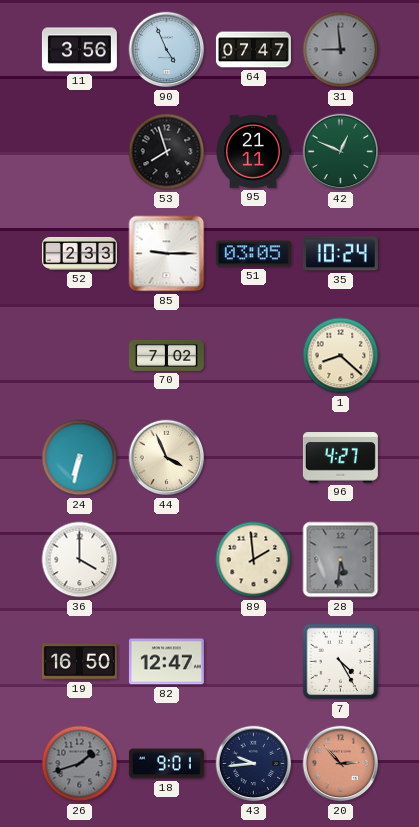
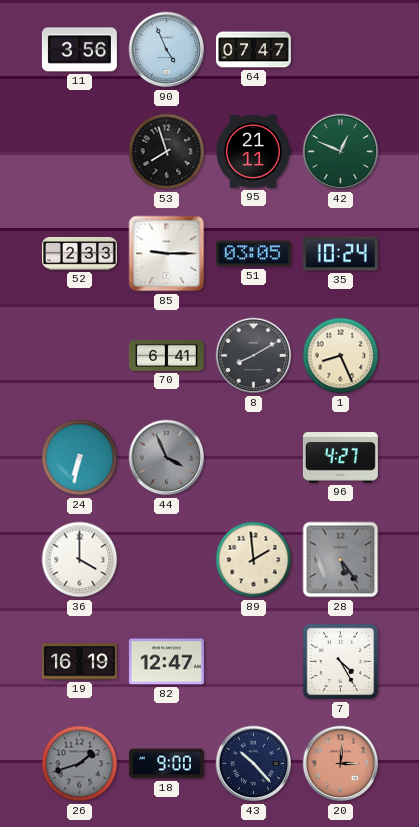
31: 8:59 -> none (341, 50)
70: 7:02 -> 6:41 (166, 355)
8: none -> 8:10 (254, 356)
1: 8:22 -> 8:26 (341, 356)
44 dial: cream -> grey (167, 458)
28: 5:31 -> 5:24 (341, 560)
19: 16:50 -> 16:19 (79, 662)
18: 9:01 -> 9:00 (166, 764)
43: 9:44 -> 10:23 (254, 764)
20: 2:53 -> 3:01 (341, 764)
